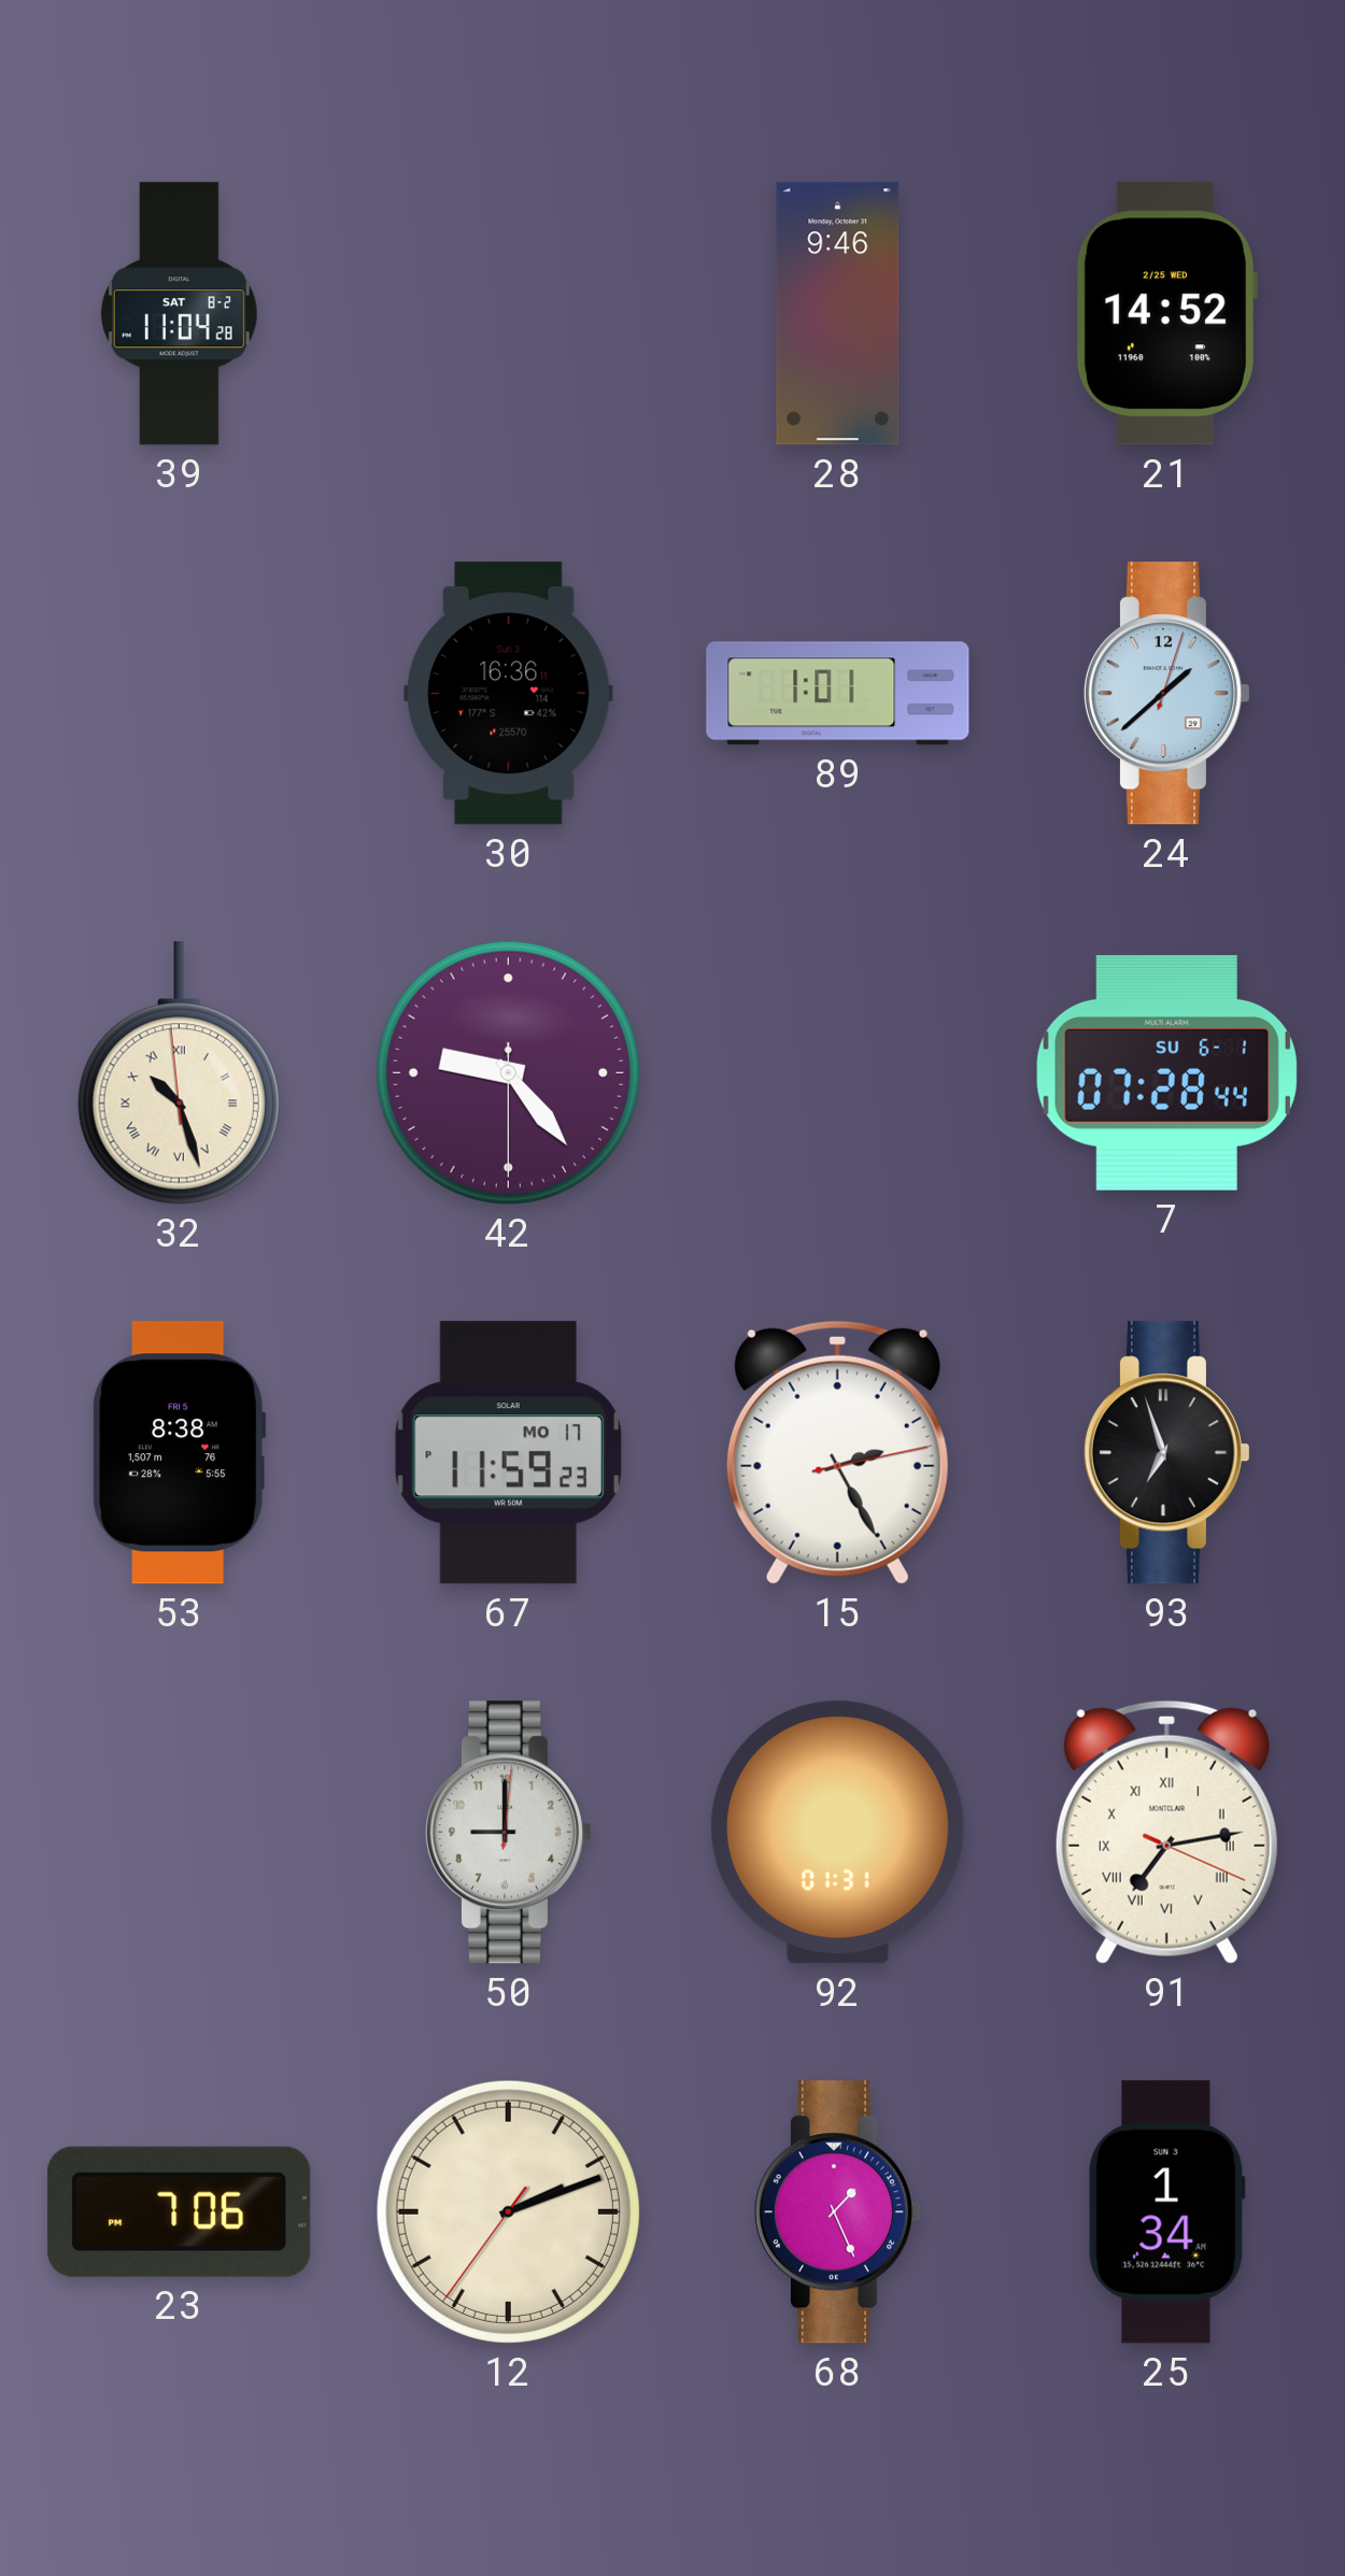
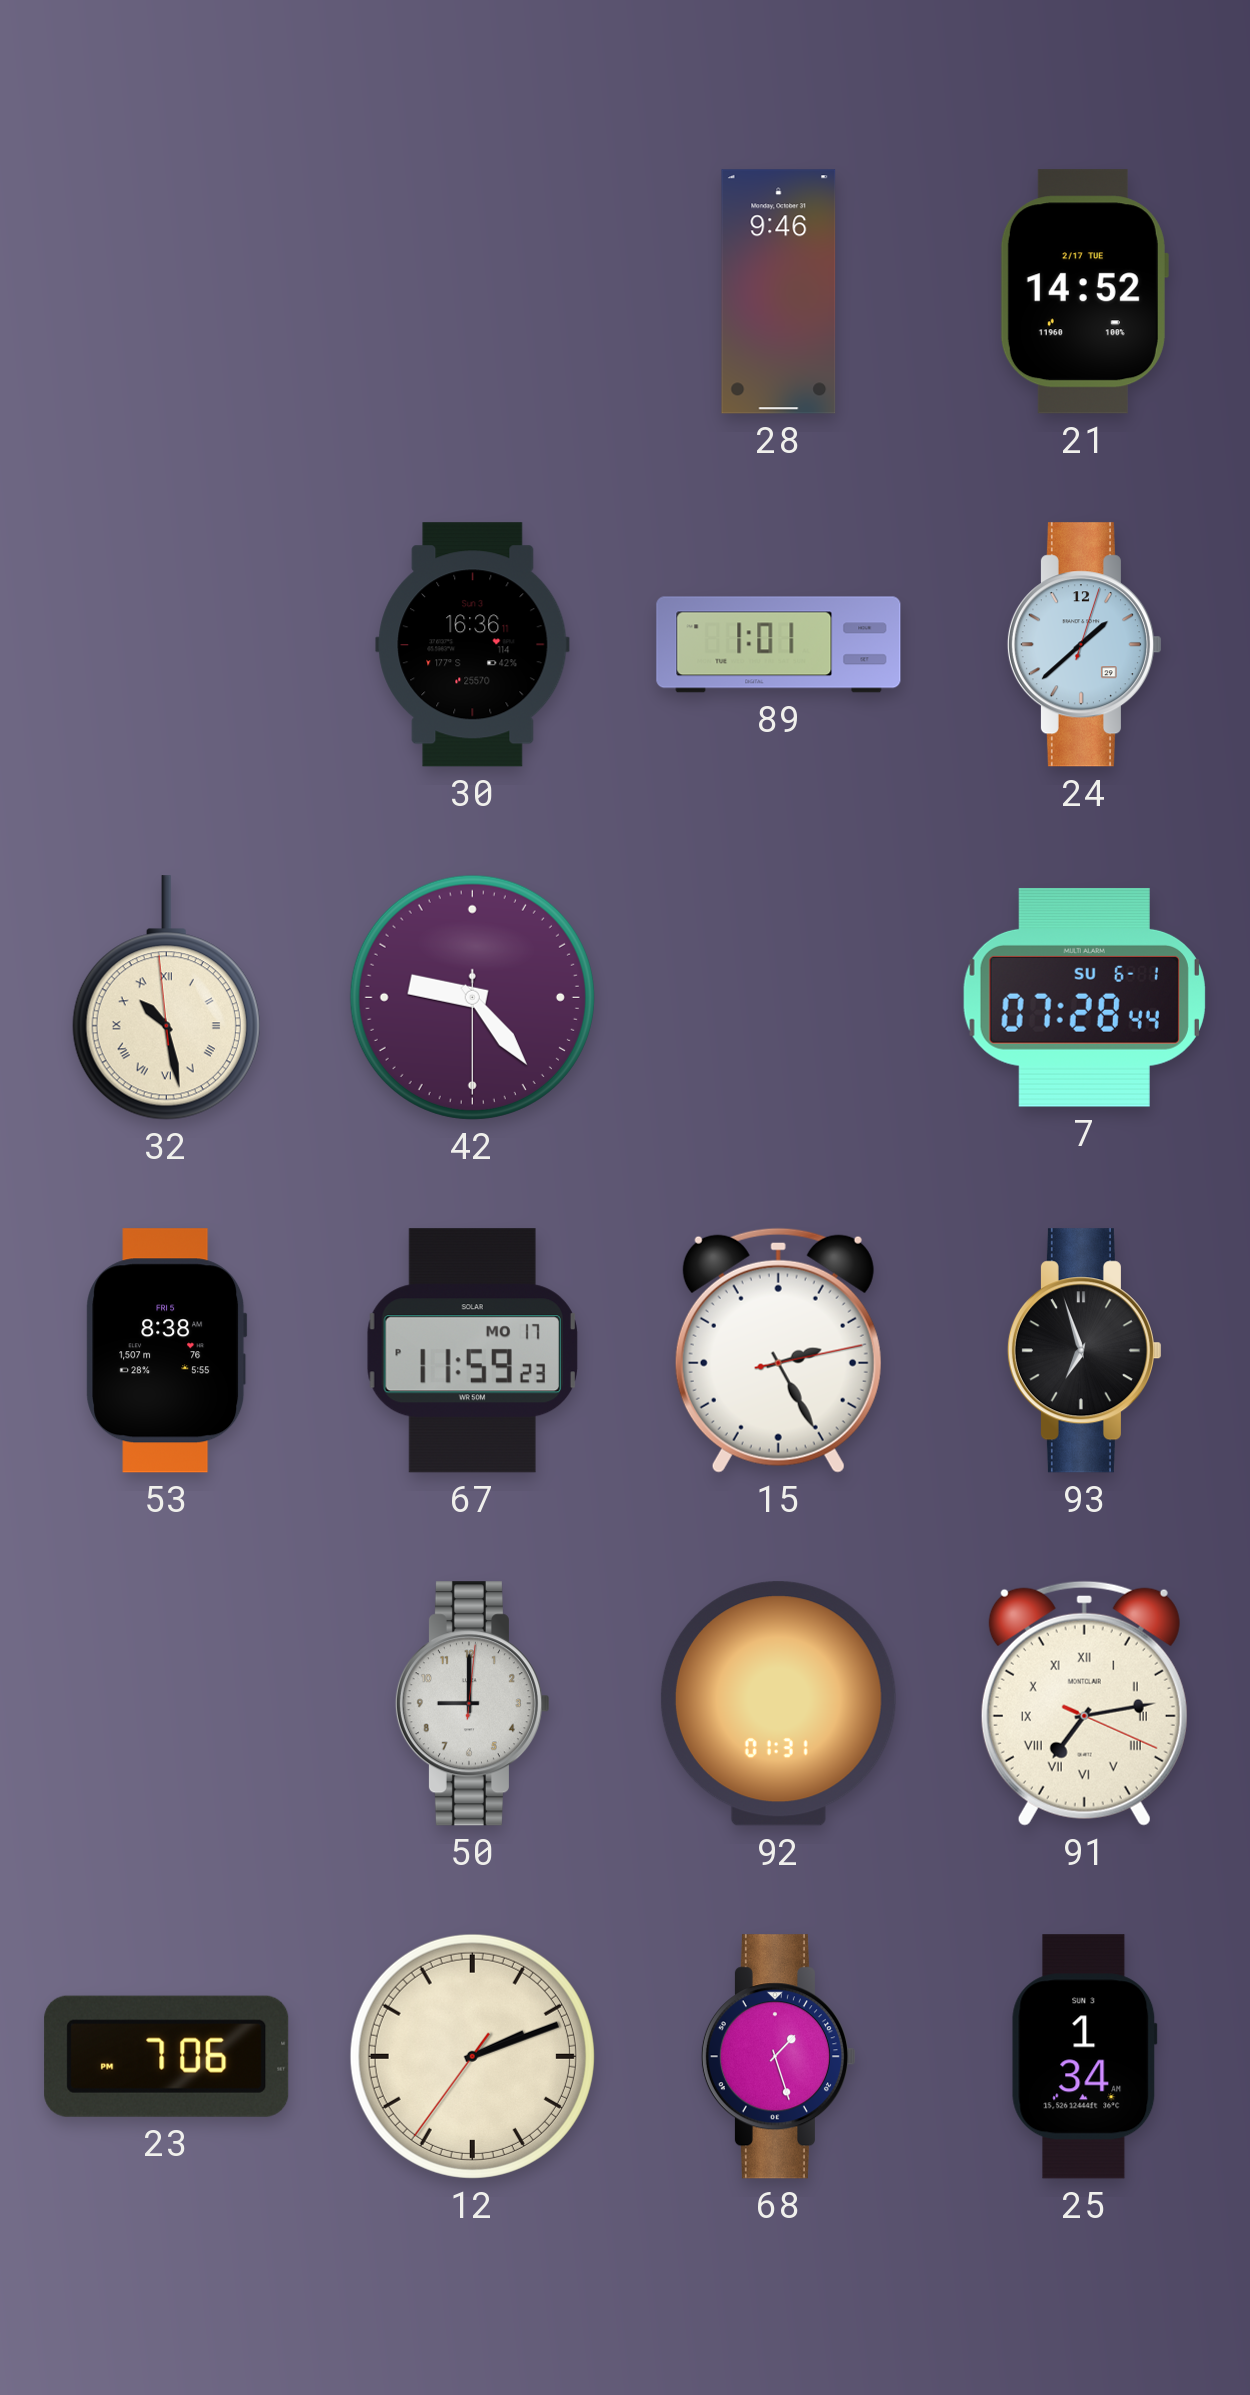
39: 11:04 -> none (179, 314)
21 date: 2/25 WED -> 2/17 TUE (1084, 292)
32: 10:26 -> 10:27 (166, 998)
68: 1:26 -> 1:27 (778, 2057)
